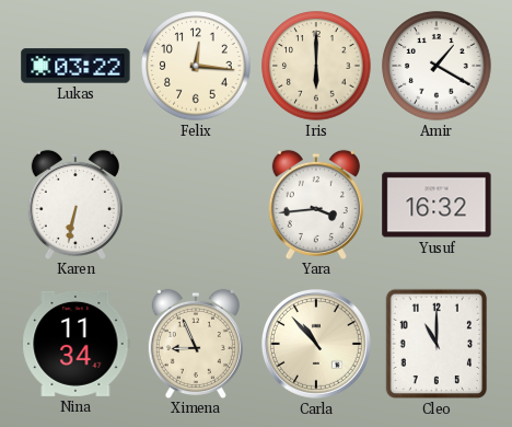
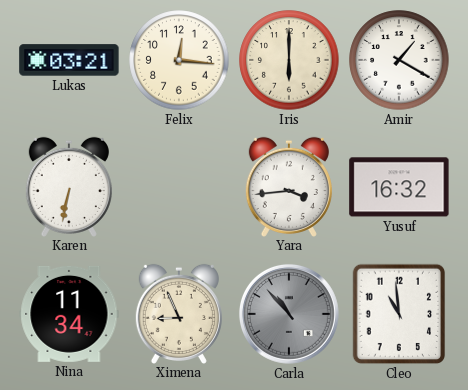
Lukas: 03:22 -> 03:21 (69, 60)
Carla dial: cream -> grey (289, 314)
Cleo: 11:00 -> 10:59 (399, 314)
